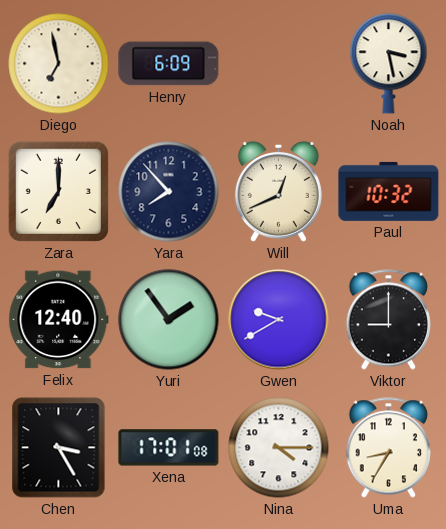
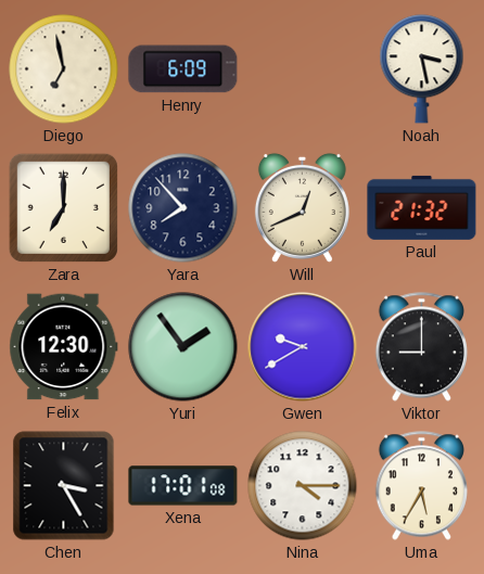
Paul: 10:32 -> 21:32 (422, 207)
Felix: 12:40 -> 12:30 (64, 347)
Uma: 8:35 -> 5:35 (421, 486)
